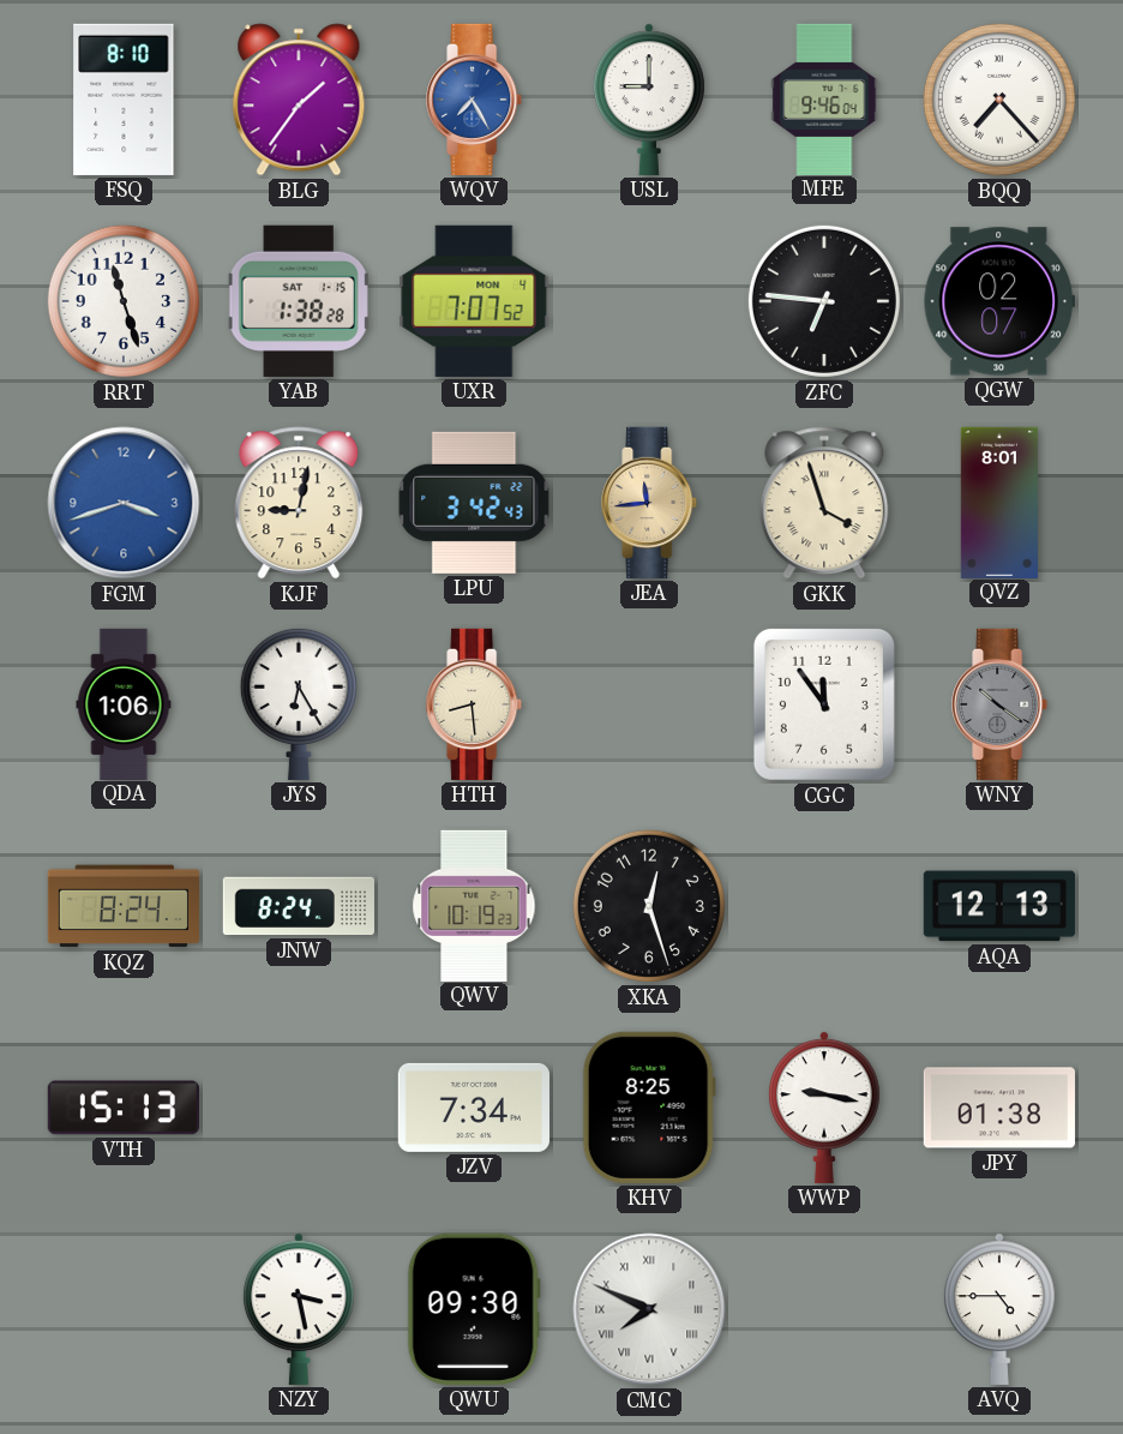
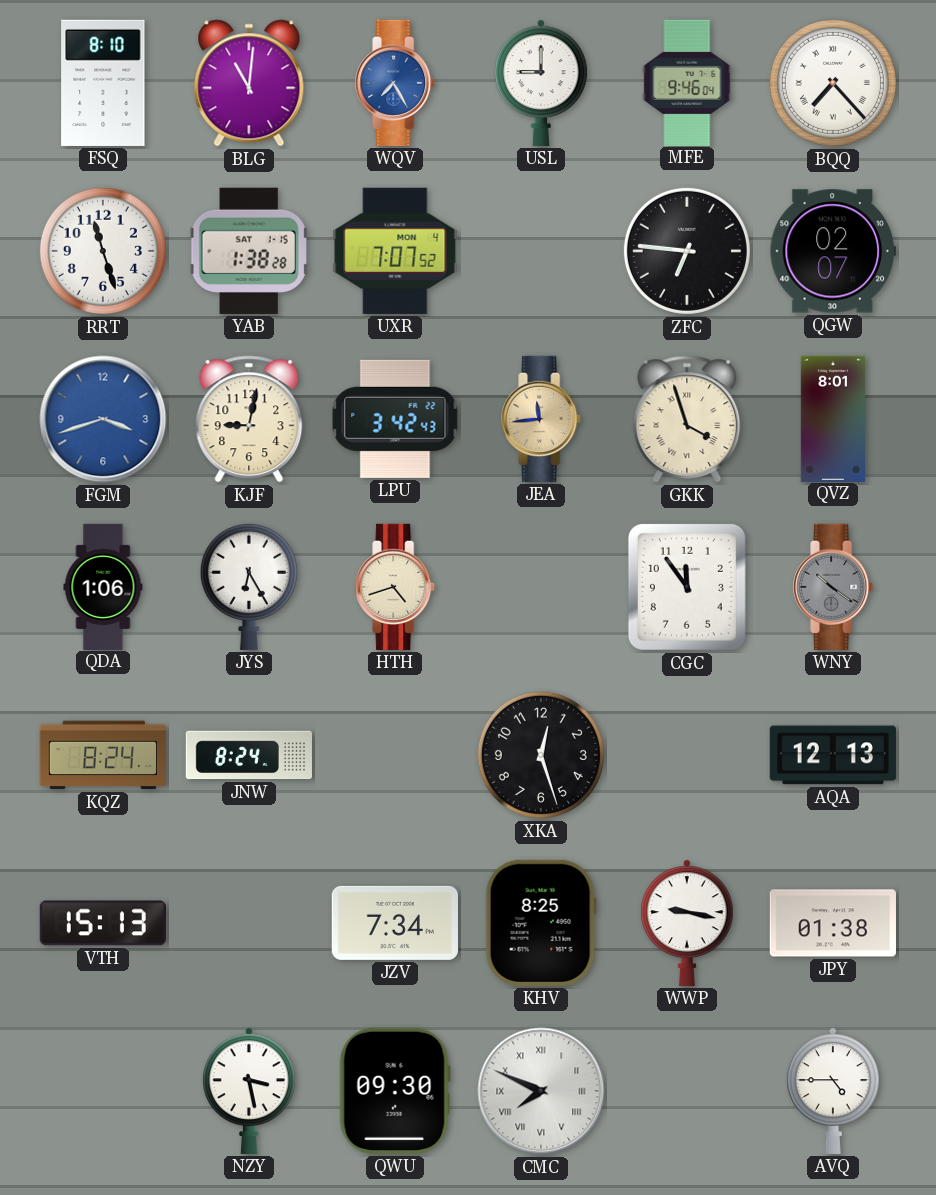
BLG: 1:36 -> 11:01 (249, 83)
HTH: 8:29 -> 4:42 (396, 587)
QWV: 10:19 -> none (474, 905)
